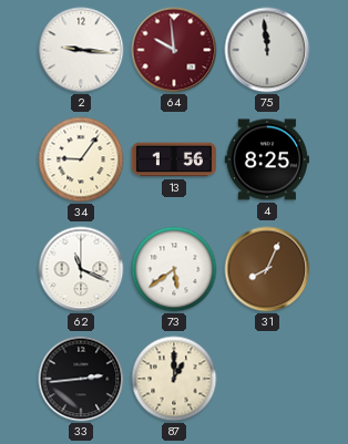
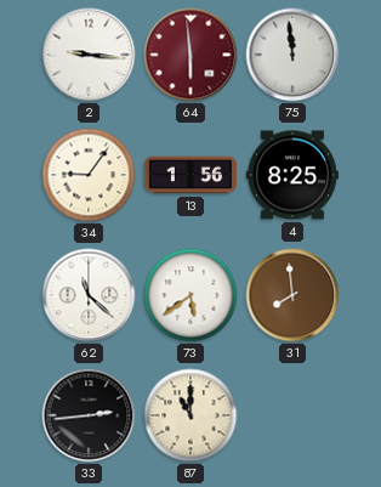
64: 9:59 -> 5:59 (190, 55)
62: 11:19 -> 11:22 (89, 295)
31: 8:04 -> 7:59 (292, 295)
87: 1:00 -> 11:00 (190, 415)
